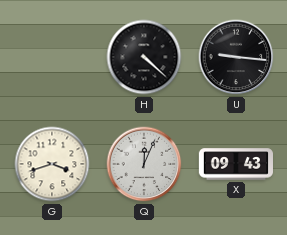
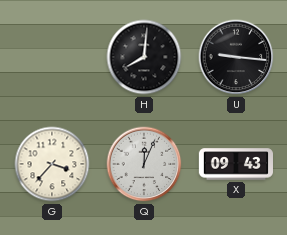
H: 4:22 -> 8:01 (144, 57)
G: 3:42 -> 3:37 (52, 164)
